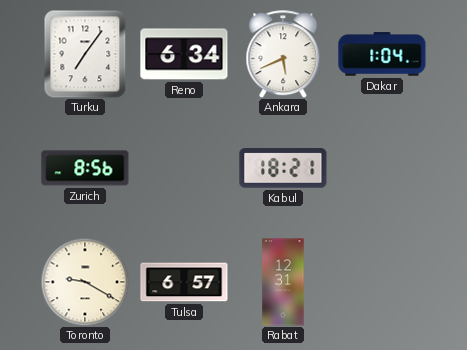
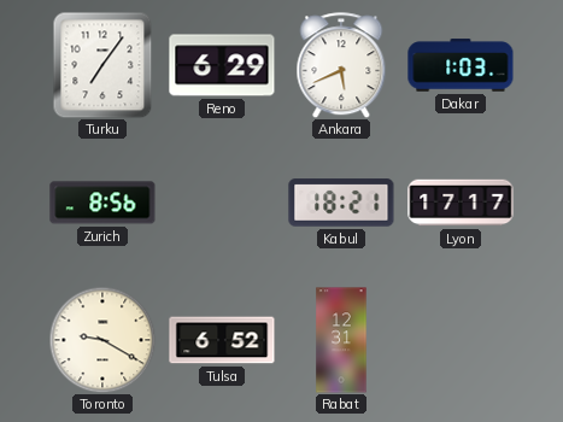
Reno: 6:34 -> 6:29 (222, 65)
Dakar: 1:04 -> 1:03 (461, 65)
Lyon: none -> 17:17 (461, 203)
Tulsa: 6:57 -> 6:52 (222, 340)
